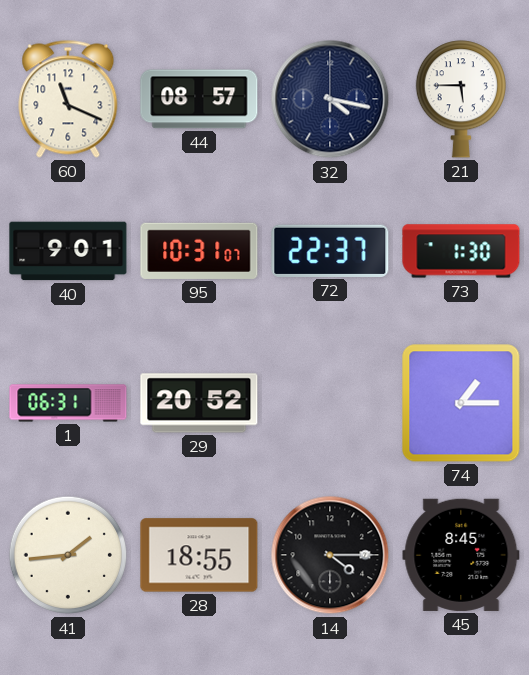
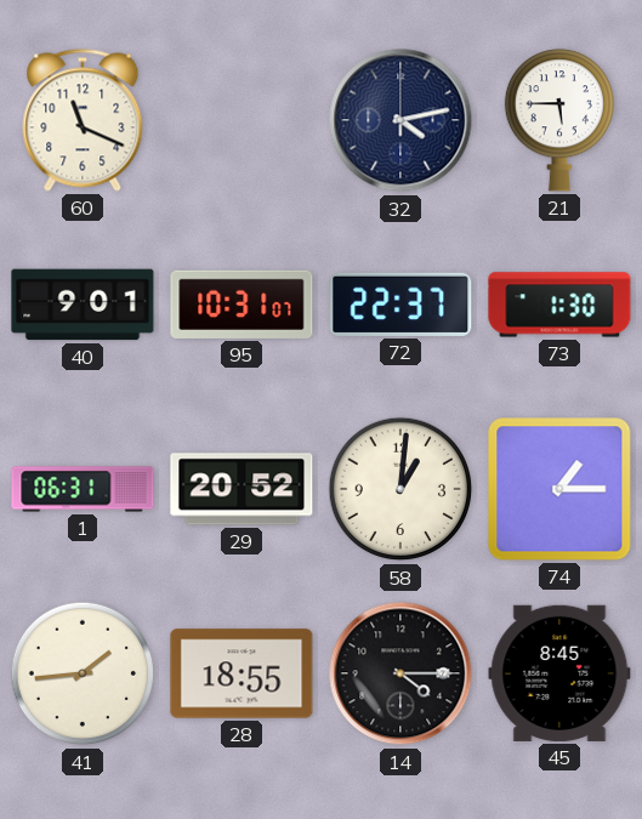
44: 08:57 -> none (199, 99)
32: 4:17 -> 4:13 (400, 120)
58: none -> 1:01 (400, 489)
